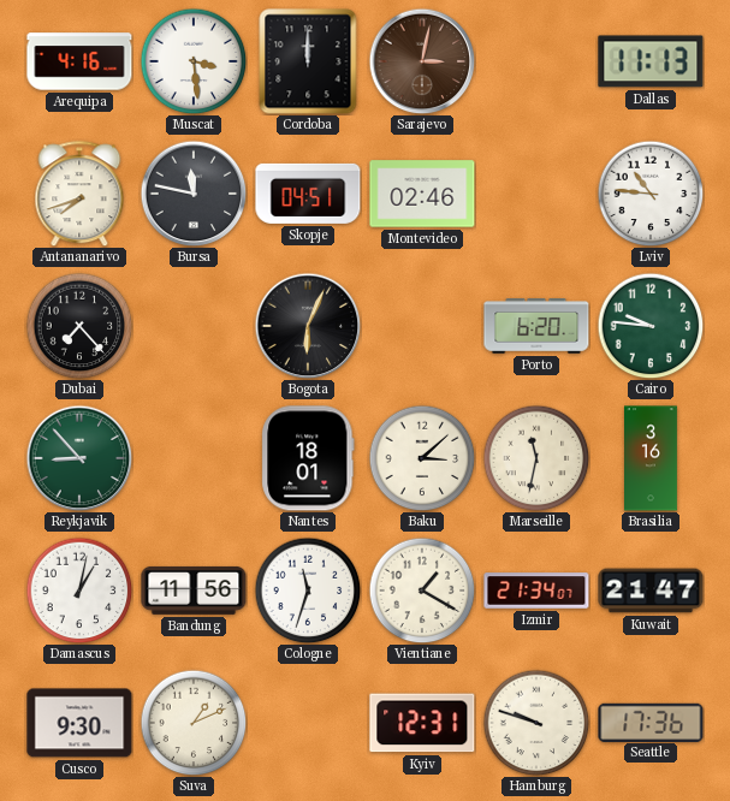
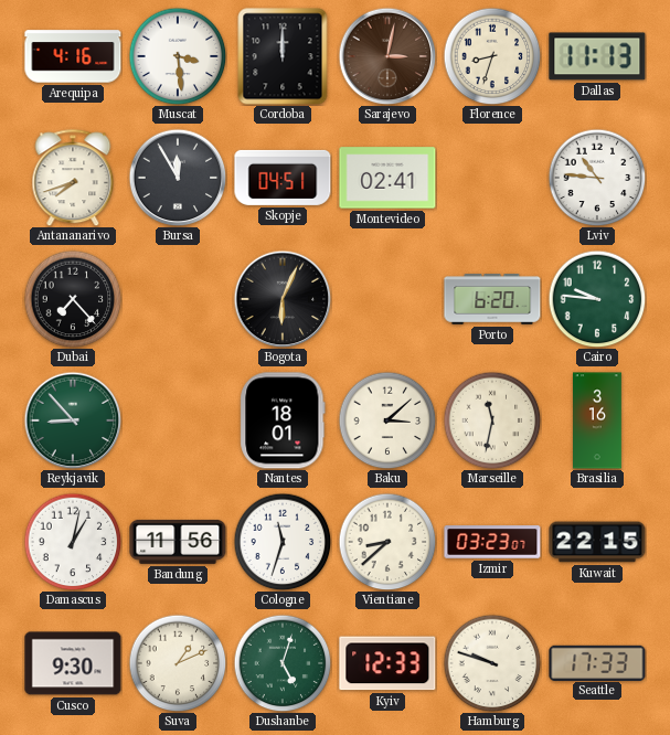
Florence: none -> 8:33 (492, 56)
Bursa: 11:47 -> 11:55 (178, 178)
Montevideo: 02:46 -> 02:41 (387, 178)
Vientiane: 1:20 -> 8:38 (387, 542)
Izmir: 21:34 -> 03:23 (492, 542)
Kuwait: 21:47 -> 22:15 (597, 542)
Dushanbe: none -> 5:03 (283, 663)
Kyiv: 12:31 -> 12:33 (387, 663)
Seattle: 17:36 -> 17:33 (597, 662)
